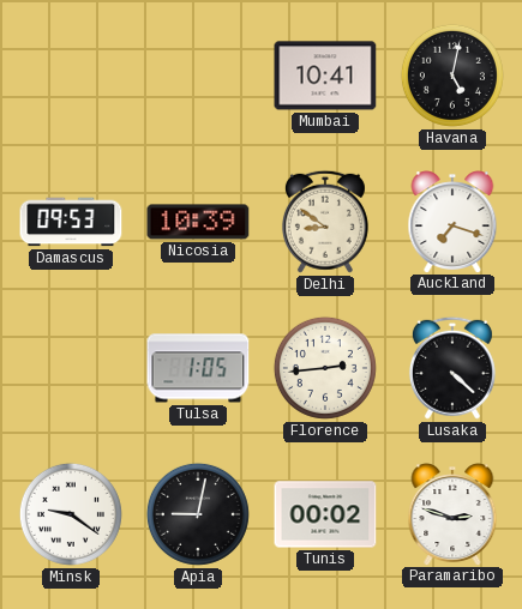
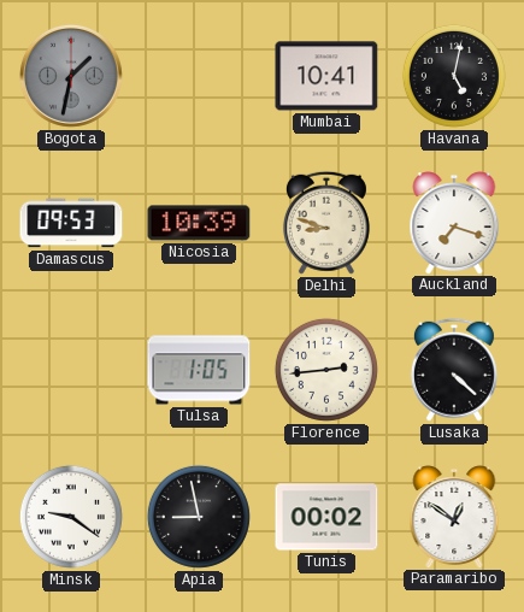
Bogota: none -> 1:32 (71, 76)
Delhi: 8:51 -> 8:48 (326, 223)
Apia: 9:02 -> 8:58 (199, 517)
Paramaribo: 2:48 -> 12:51 (454, 517)
